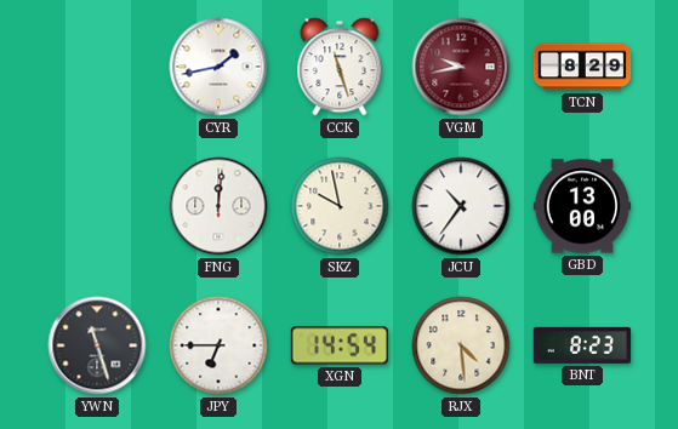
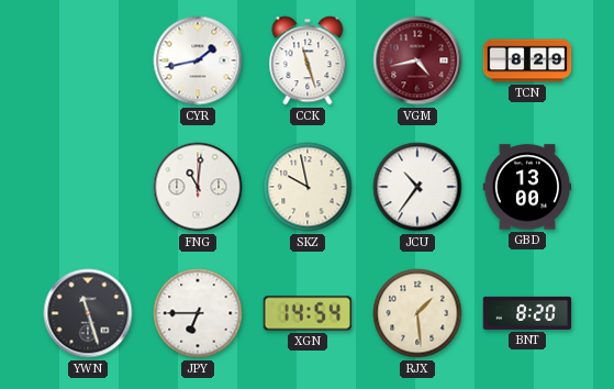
VGM: 9:43 -> 4:43 (417, 60)
FNG: 12:01 -> 11:01 (198, 187)
RJX: 4:29 -> 1:29 (417, 313)
BNT: 8:23 -> 8:20 (527, 313)
